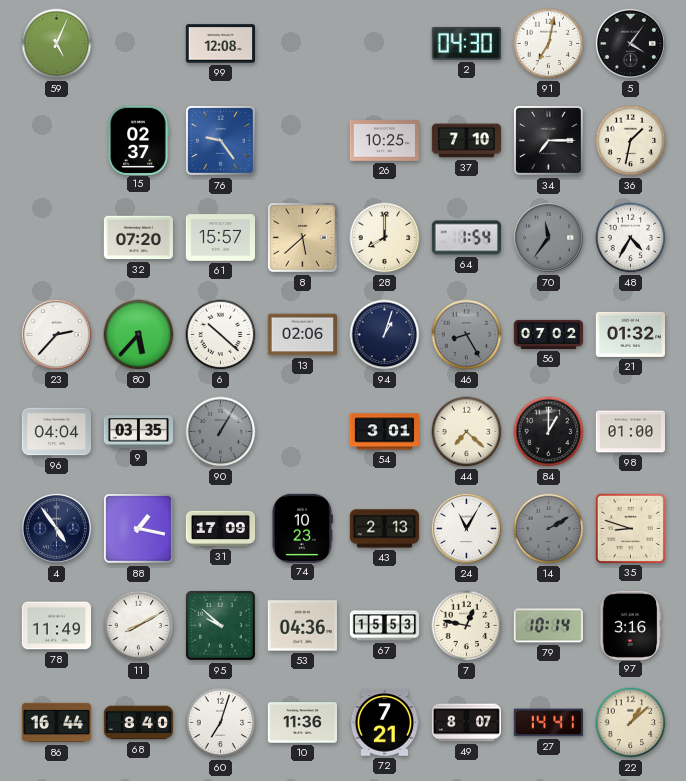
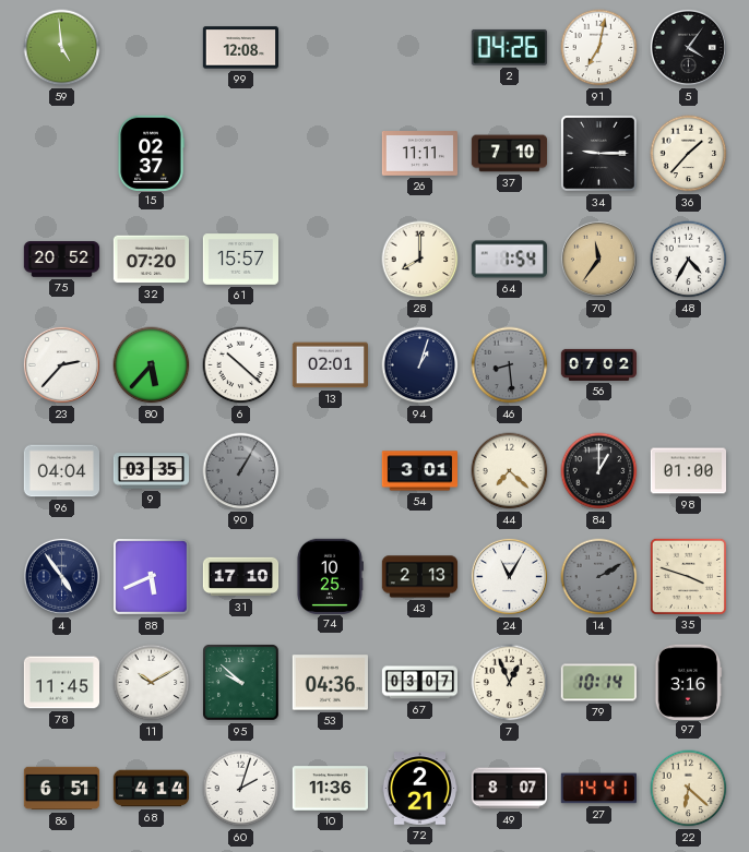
59: 5:04 -> 4:59 (62, 48)
2: 04:30 -> 04:26 (509, 47)
76: 9:24 -> none (221, 141)
26: 10:25 -> 11:11 (419, 154)
34: 7:15 -> 9:15 (599, 154)
36: 1:32 -> 1:37 (689, 154)
75: none -> 20:52 (62, 260)
8: 5:38 -> none (303, 238)
70 dial: grey -> champagne (598, 259)
13: 02:06 -> 02:01 (331, 365)
46: 8:25 -> 8:29 (510, 365)
21: 01:32 -> none (630, 334)
88: 1:17 -> 5:41 (152, 577)
31: 17:09 -> 17:10 (241, 577)
74: 10:23 -> 10:25 (330, 576)
35: 8:48 -> 3:48 (688, 576)
78: 11:49 -> 11:45 (62, 683)
11: 8:10 -> 10:10 (152, 683)
67: 15:53 -> 03:07 (420, 683)
7: 12:47 -> 12:56 (510, 683)
86: 16:44 -> 6:51 (62, 789)
68: 8:40 -> 4:14 (152, 789)
60: 7:03 -> 2:03 (241, 789)
72: 7:21 -> 2:21 (419, 789)
22: 1:08 -> 6:22 (689, 789)
